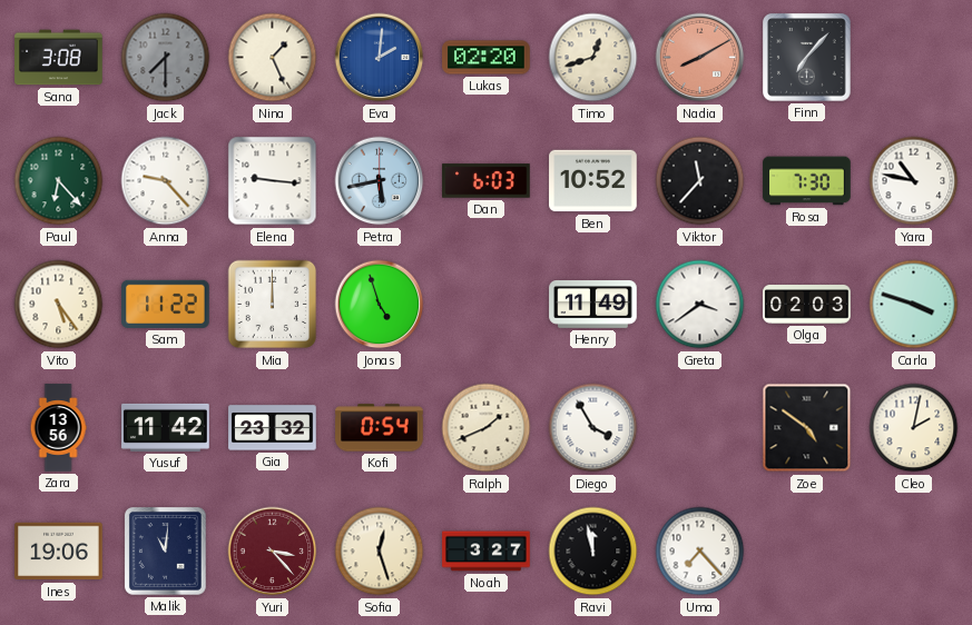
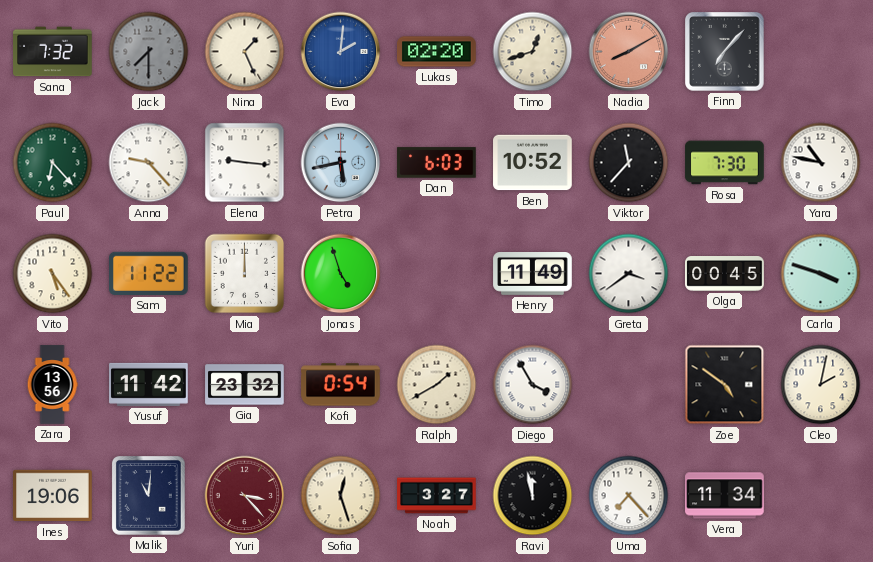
Sana: 3:08 -> 7:32 (53, 52)
Olga: 02:03 -> 00:45 (725, 274)
Ralph: 1:41 -> 1:40 (437, 385)
Vera: none -> 11:34 (725, 496)
